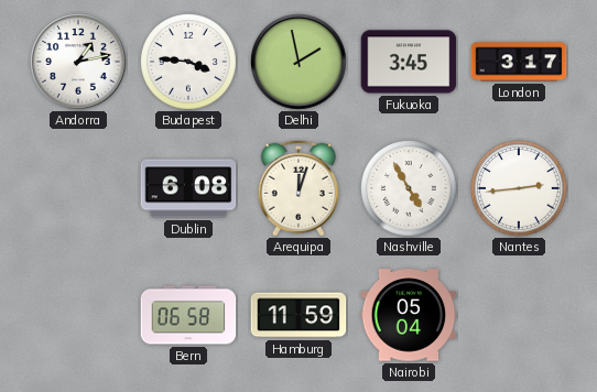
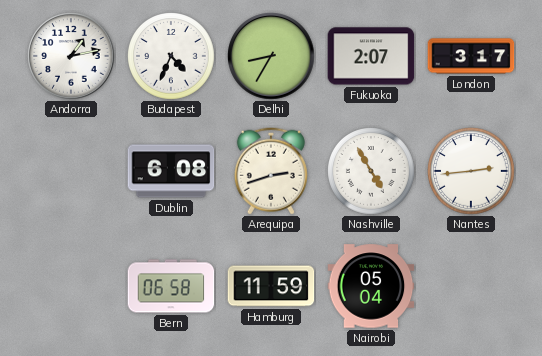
Budapest: 3:46 -> 4:34 (171, 56)
Delhi: 1:58 -> 8:35 (271, 56)
Fukuoka: 3:45 -> 2:07 (371, 56)
Arequipa: 12:03 -> 2:42 (271, 171)
